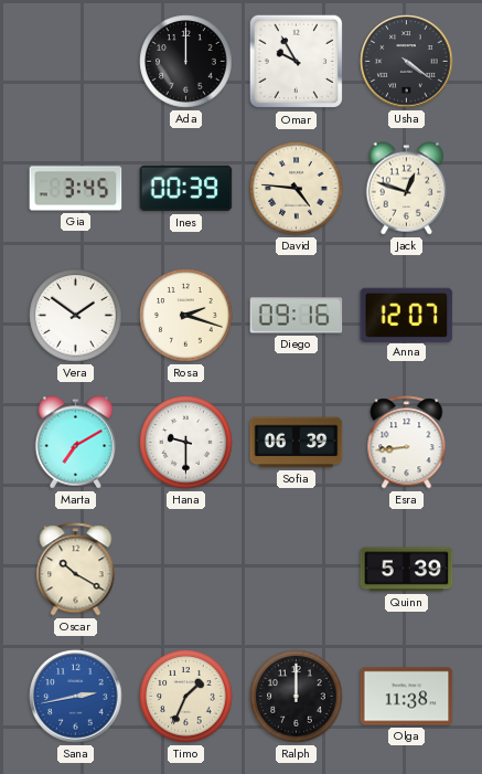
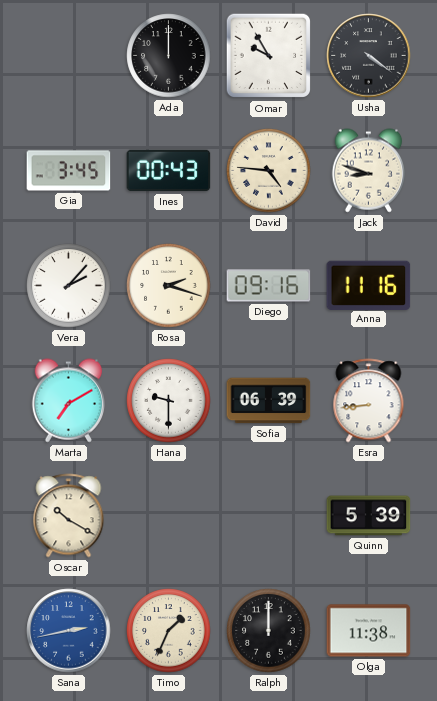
Ines: 00:39 -> 00:43 (169, 171)
Jack: 12:48 -> 8:48 (368, 171)
Vera: 1:51 -> 2:07 (69, 286)
Anna: 12:07 -> 11:16 (369, 285)
